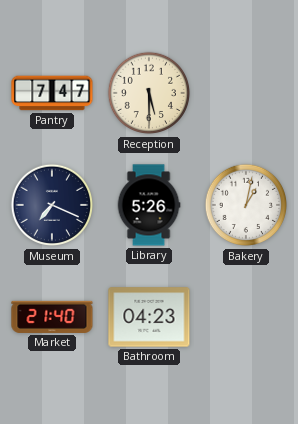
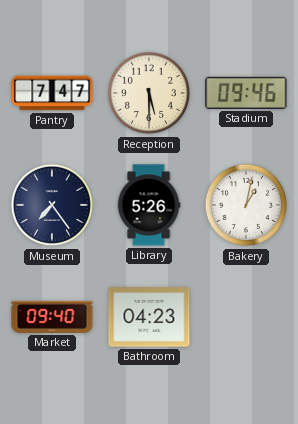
Stadium: none -> 09:46 (246, 93)
Museum: 7:19 -> 7:24 (52, 205)
Market: 21:40 -> 09:40 (52, 317)
